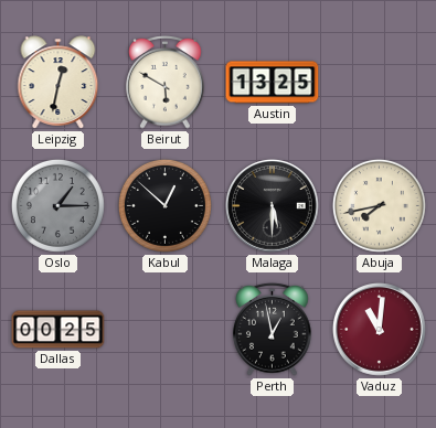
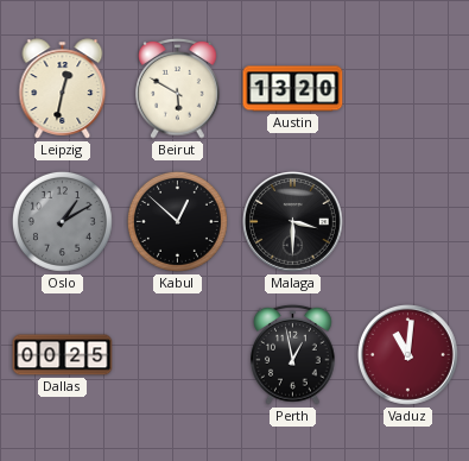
Austin: 13:25 -> 13:20 (293, 89)
Oslo: 1:15 -> 1:10 (62, 221)
Malaga: 5:30 -> 3:30 (293, 222)
Abuja: 7:43 -> none (379, 205)
